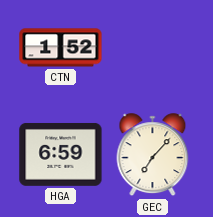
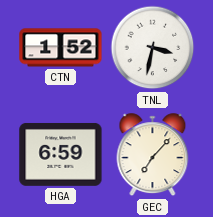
TNL: none -> 3:32 (153, 48)
